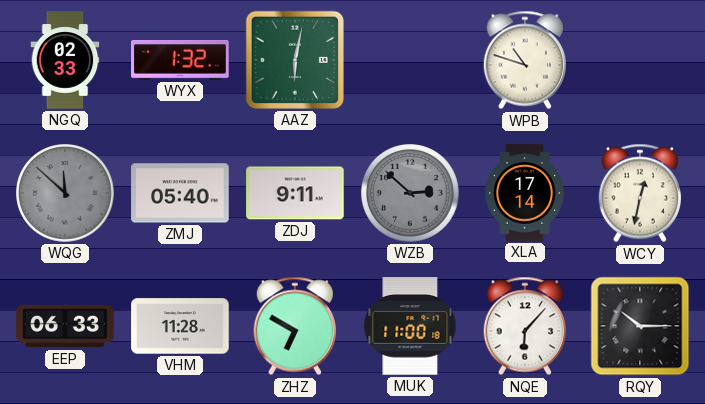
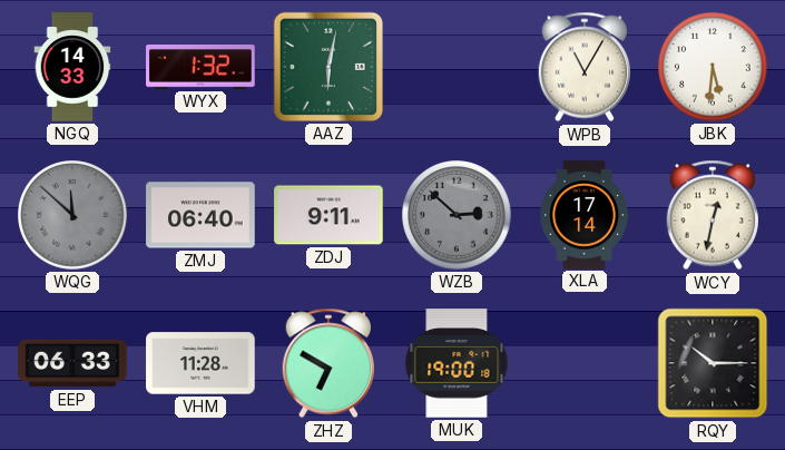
NGQ: 02:33 -> 14:33 (72, 67)
WPB: 10:48 -> 11:05 (583, 67)
JBK: none -> 5:31 (713, 67)
ZMJ: 05:40 -> 06:40 (200, 215)
MUK: 11:00 -> 19:00 (457, 363)
NQE: 6:07 -> none (524, 326)
